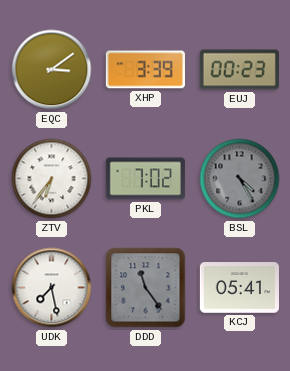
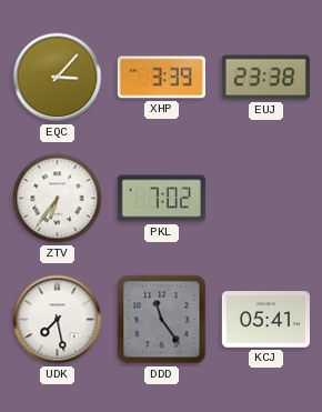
EQC: 3:09 -> 3:07 (58, 78)
EUJ: 00:23 -> 23:38 (265, 78)
BSL: 4:25 -> none (240, 179)
